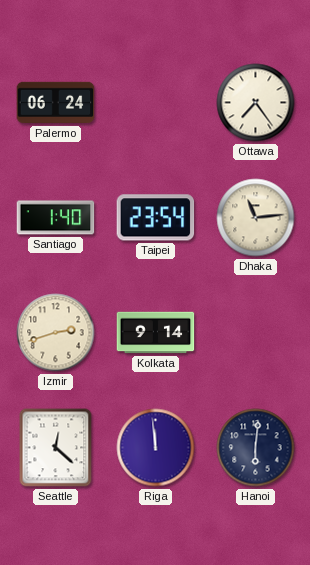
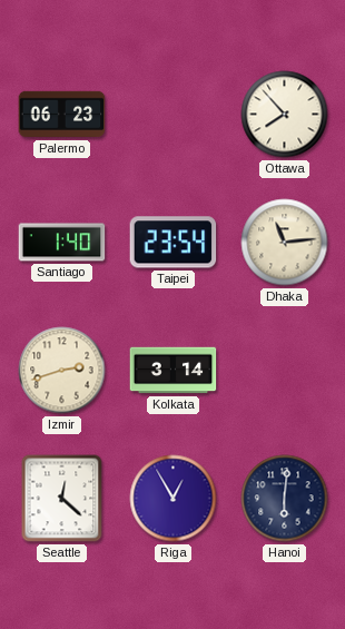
Palermo: 06:24 -> 06:23 (62, 115)
Ottawa: 7:24 -> 7:53 (285, 115)
Kolkata: 9:14 -> 3:14 (174, 371)
Riga: 11:59 -> 12:55 (174, 499)
